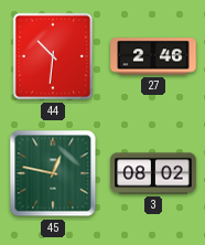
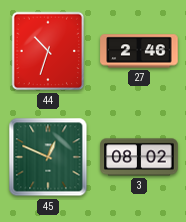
44: 10:31 -> 10:33 (48, 51)
45: 12:47 -> 12:49 (48, 157)
